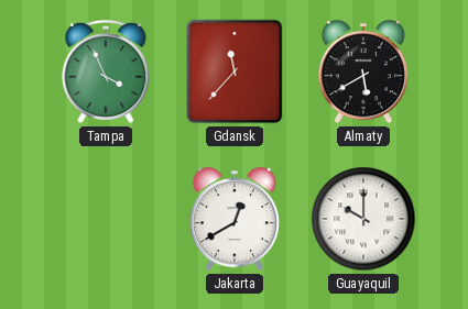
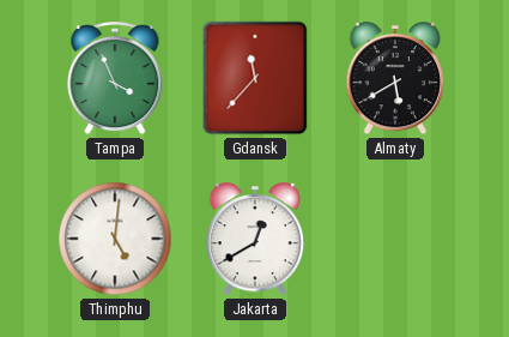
Thimphu: none -> 5:01 (115, 239)
Guayaquil: 10:00 -> none (363, 219)
